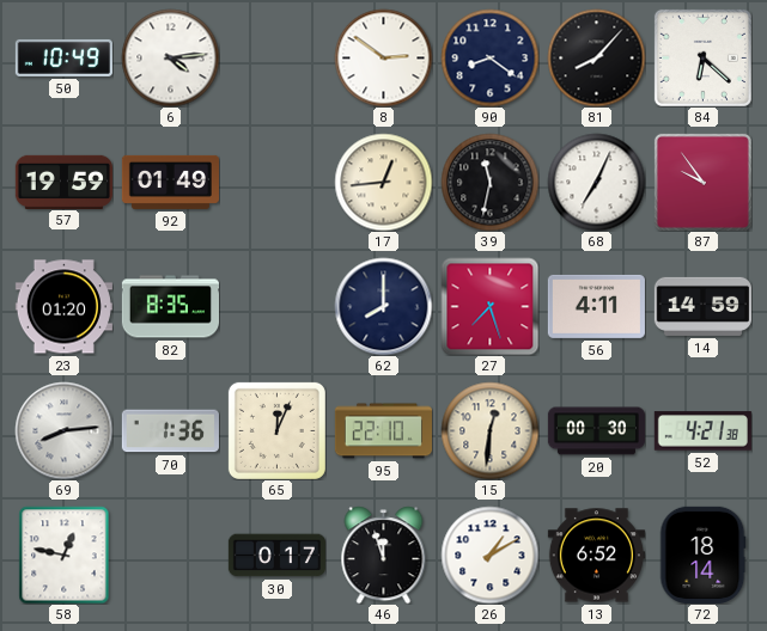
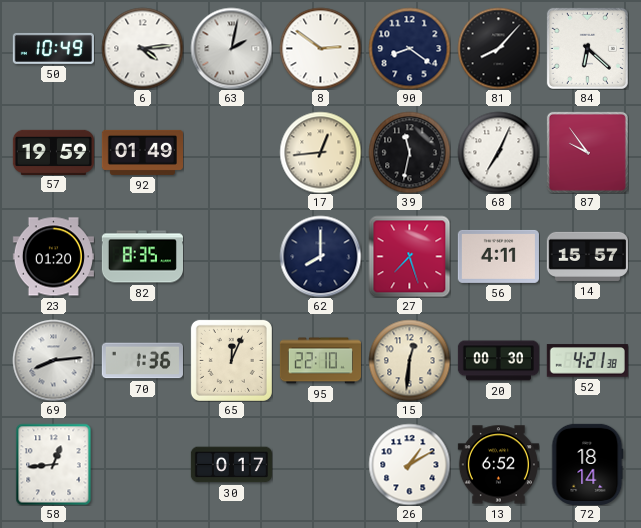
63: none -> 2:02 (231, 48)
14: 14:59 -> 15:57 (587, 256)
58: 12:47 -> 12:44 (54, 464)
46: 11:57 -> none (384, 555)
